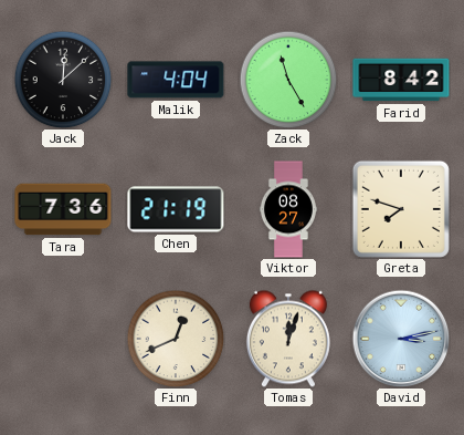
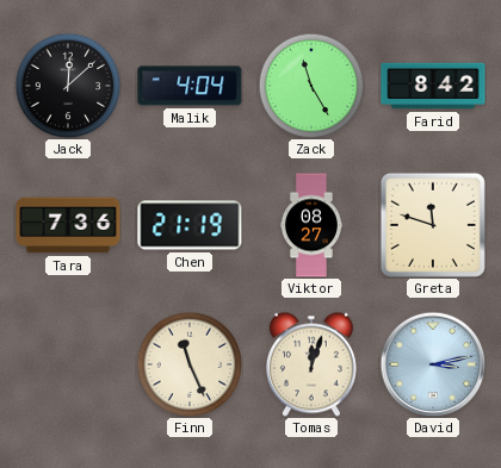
Greta: 7:48 -> 11:48 (433, 225)
Finn: 12:41 -> 11:26 (190, 364)
